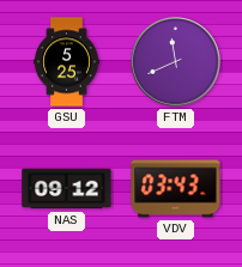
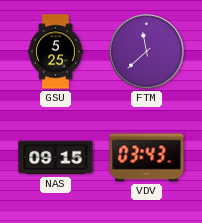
FTM: 11:41 -> 11:38 (147, 52)
NAS: 09:12 -> 09:15 (56, 158)
